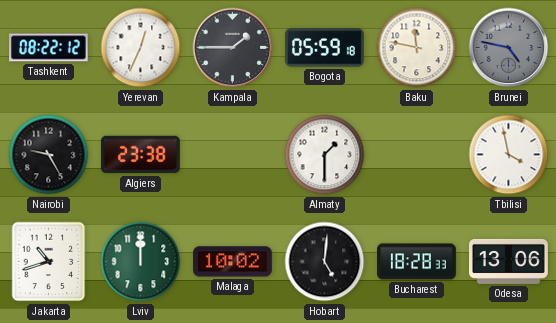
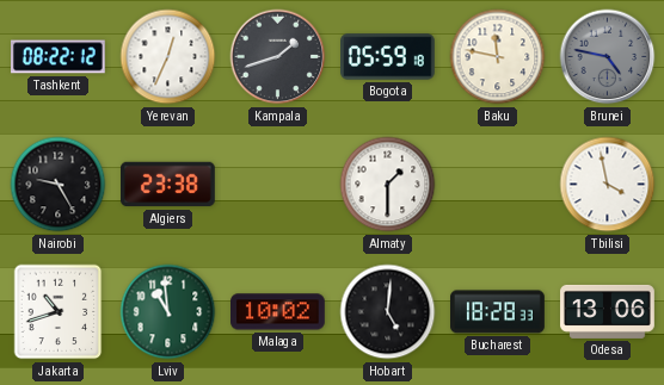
Kampala: 1:45 -> 1:42 (278, 57)
Lviv: 12:00 -> 10:59 (168, 312)
